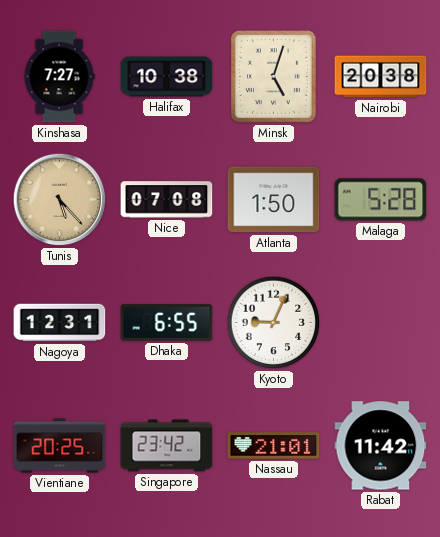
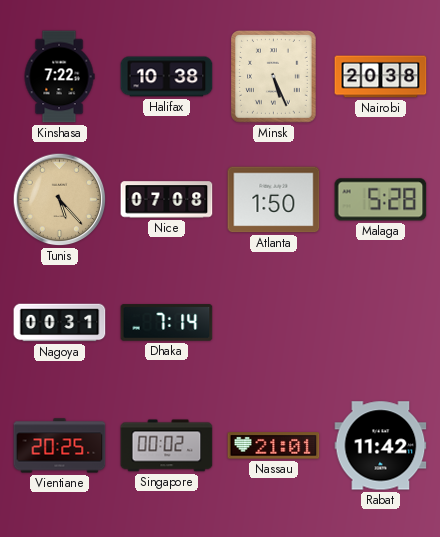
Kinshasa: 7:27 -> 7:22 (59, 77)
Minsk: 5:03 -> 5:26 (274, 77)
Nagoya: 12:31 -> 00:31 (60, 323)
Dhaka: 6:55 -> 7:14 (167, 323)
Kyoto: 9:04 -> none (274, 323)
Singapore: 23:42 -> 00:02 (167, 446)
